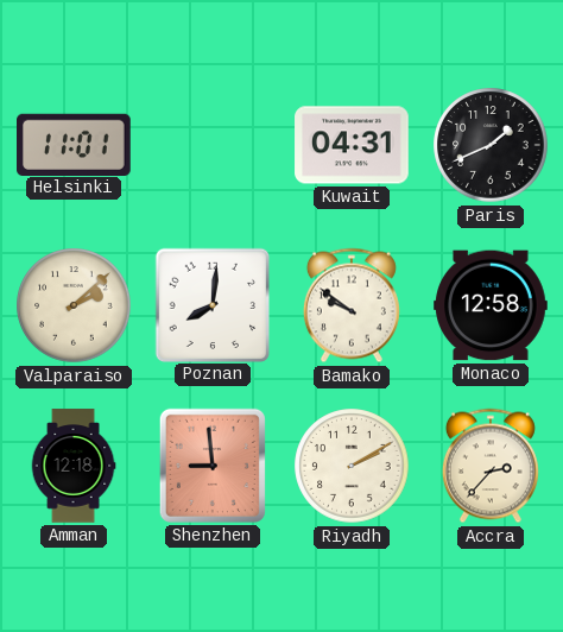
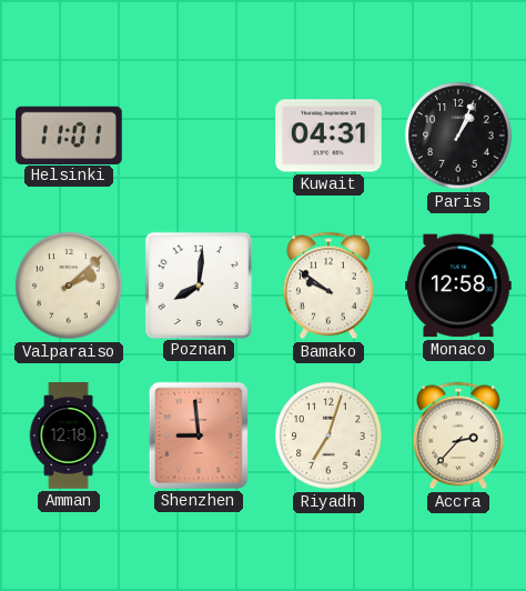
Paris: 1:41 -> 1:04 (458, 136)
Riyadh: 2:10 -> 7:03 (328, 435)
